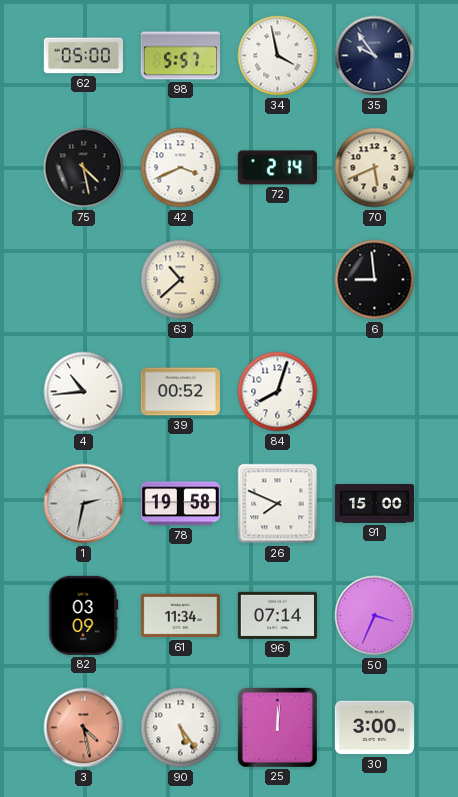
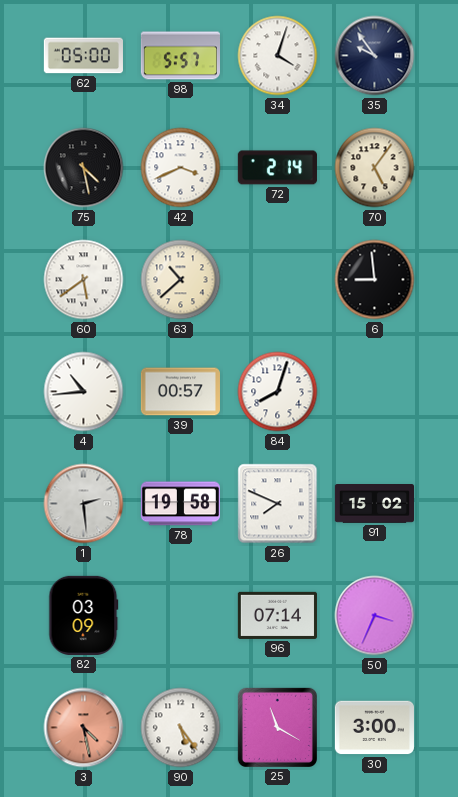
34: 3:58 -> 4:03 (278, 56)
70: 5:41 -> 5:06 (375, 168)
60: none -> 5:39 (84, 280)
39: 00:52 -> 00:57 (180, 392)
1: 2:32 -> 2:29 (84, 504)
91: 15:00 -> 15:02 (374, 504)
61: 11:34 -> none (180, 616)
25: 12:01 -> 11:20 (277, 727)
